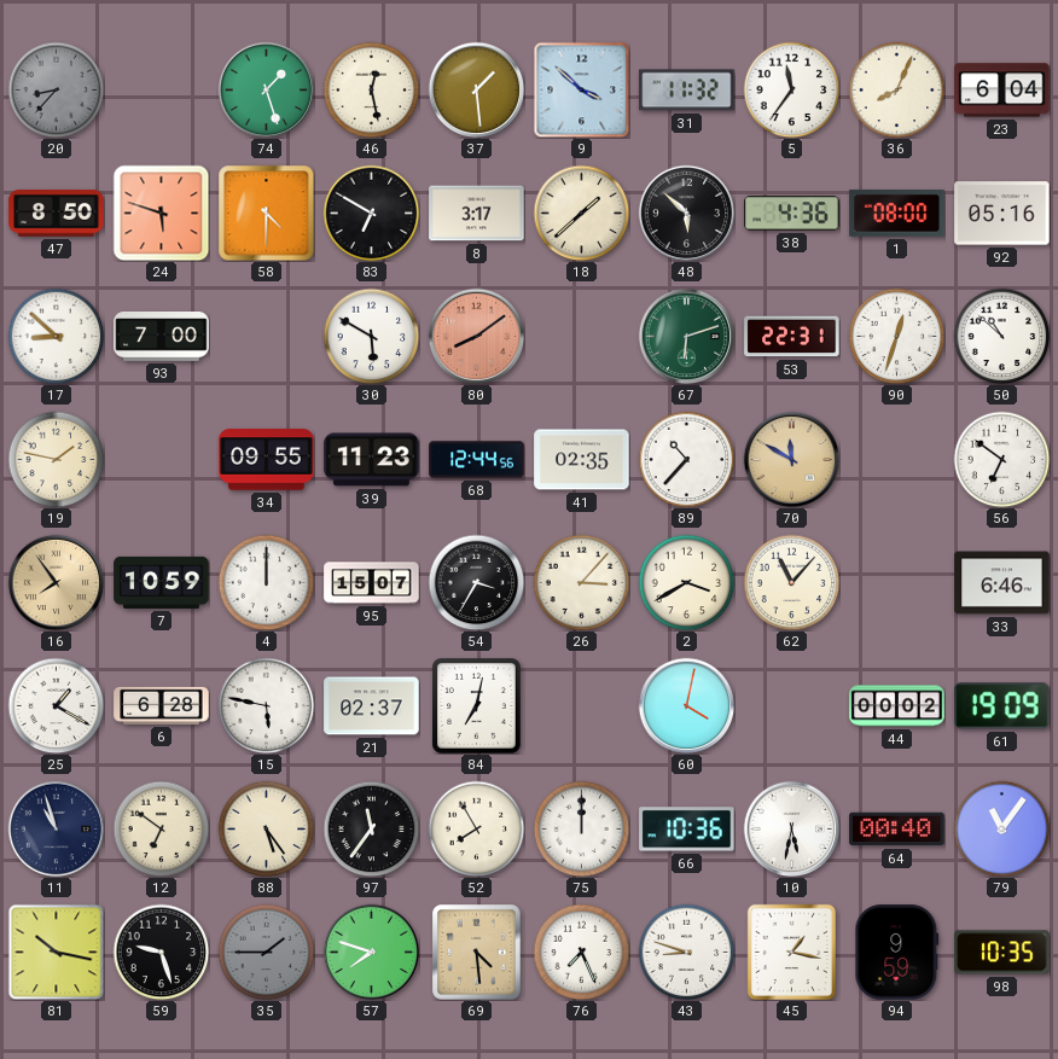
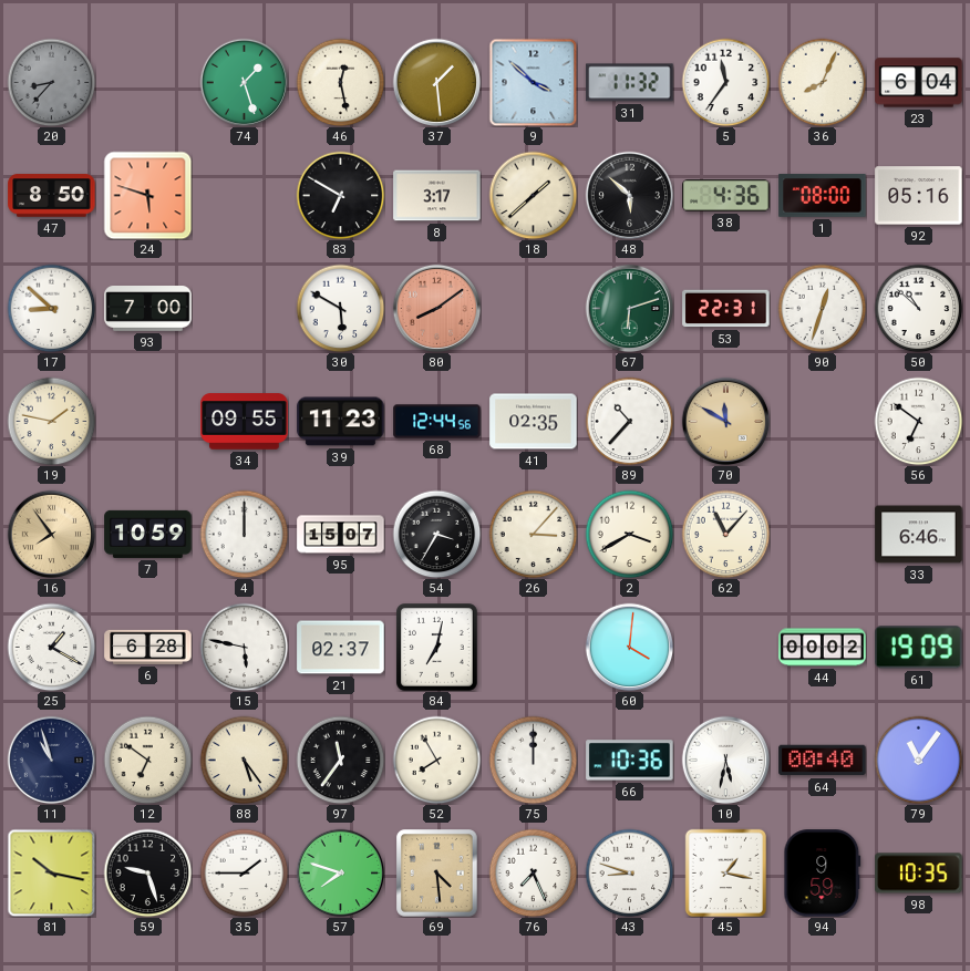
58: 4:30 -> none (266, 213)
60: 4:02 -> 4:01 (629, 647)
35 dial: grey -> white (244, 872)
